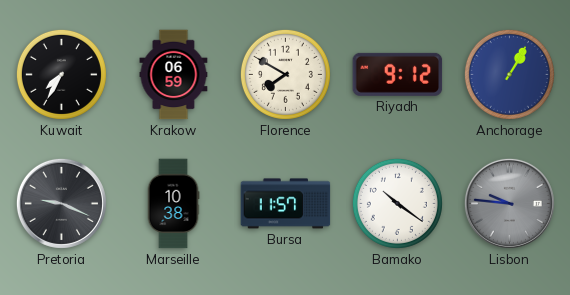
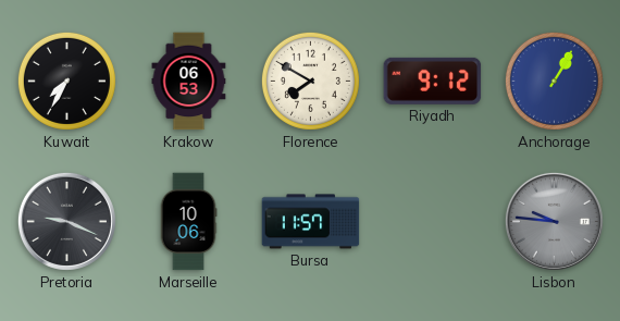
Krakow: 06:59 -> 06:53 (189, 82)
Marseille: 10:38 -> 10:06 (188, 222)
Bamako: 10:21 -> none (397, 203)
